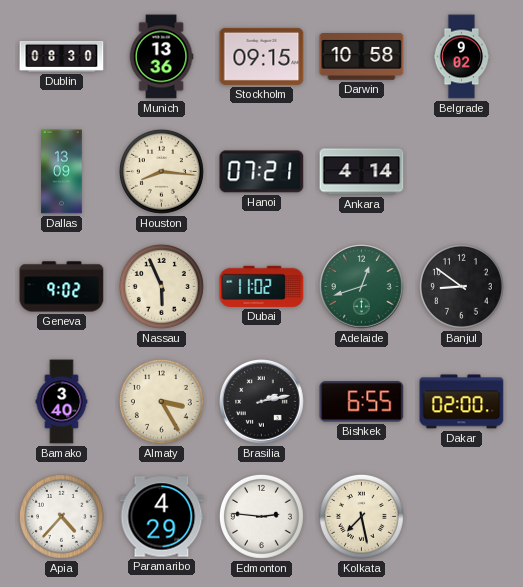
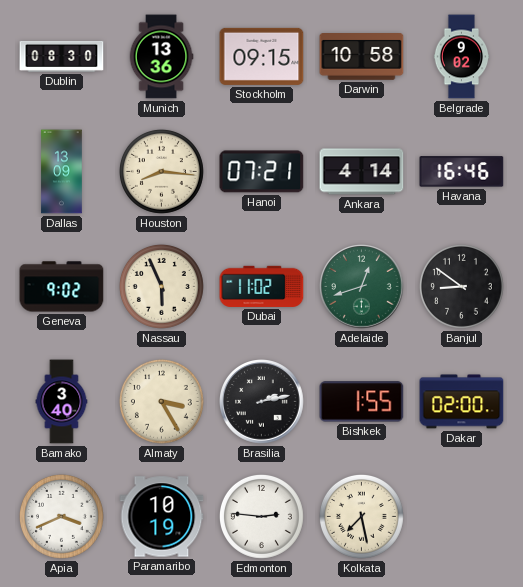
Havana: none -> 16:46 (462, 172)
Bishkek: 6:55 -> 1:55 (362, 402)
Apia: 4:37 -> 3:41 (61, 516)
Paramaribo: 4:29 -> 10:19 (162, 517)
